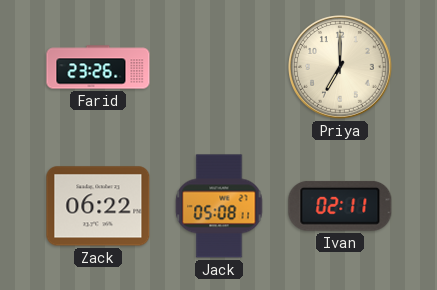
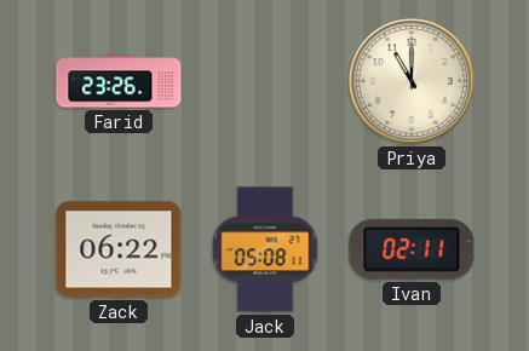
Priya: 7:00 -> 11:00 (413, 82)
